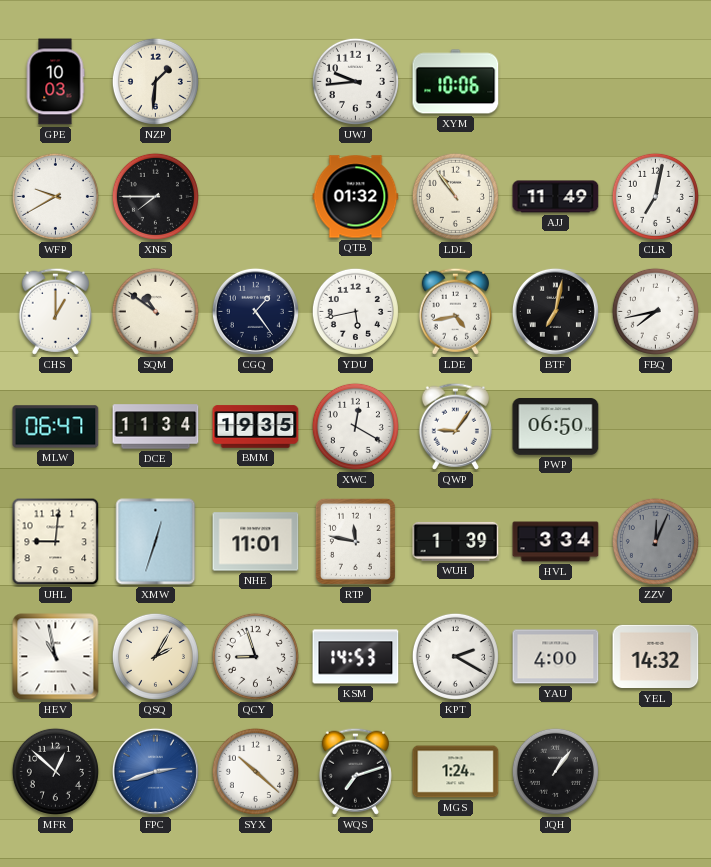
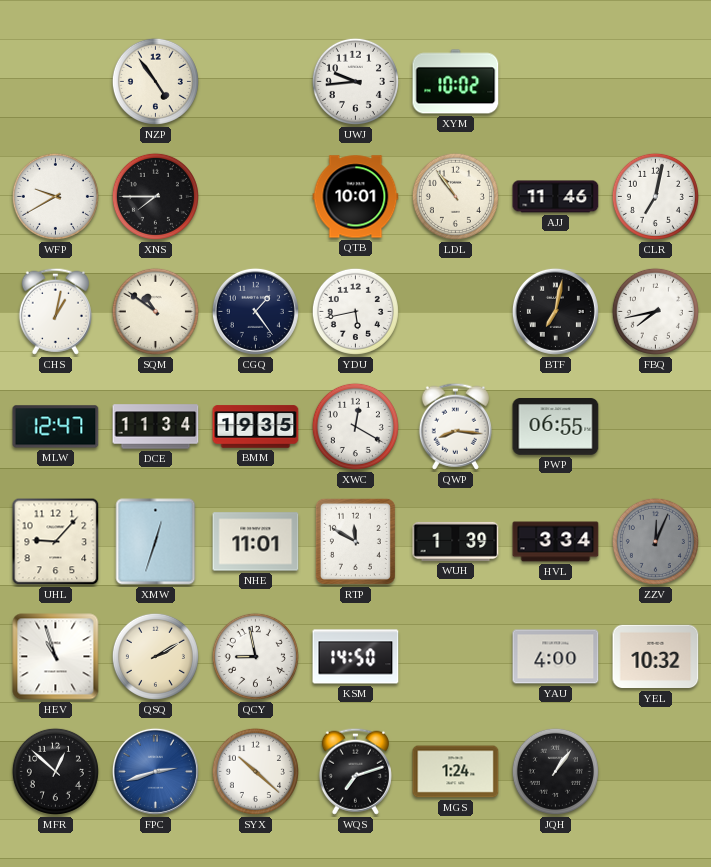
GPE: 10:03 -> none (55, 82)
NZP: 1:31 -> 4:54 (155, 81)
XYM: 10:06 -> 10:02 (456, 82)
QTB: 01:32 -> 10:01 (356, 197)
AJJ: 11:49 -> 11:46 (556, 197)
CHS: 1:00 -> 1:02 (55, 311)
LDE: 4:43 -> none (455, 311)
MLW: 06:47 -> 12:47 (56, 427)
QWP: 9:06 -> 8:16 (455, 426)
PWP: 06:50 -> 06:55 (556, 427)
UHL: 9:01 -> 9:07 (56, 542)
RTP: 11:47 -> 11:50 (355, 541)
HEV: 10:58 -> 10:57 (56, 657)
QSQ: 2:05 -> 2:10 (155, 656)
QCY: 8:57 -> 8:58 (255, 656)
KSM: 14:53 -> 14:50 (356, 657)
KPT: 2:20 -> none (455, 656)
YEL: 14:32 -> 10:32 (656, 657)
